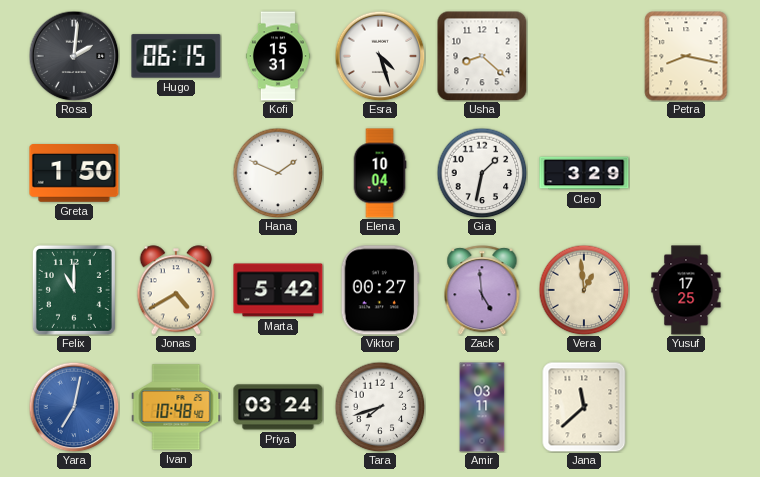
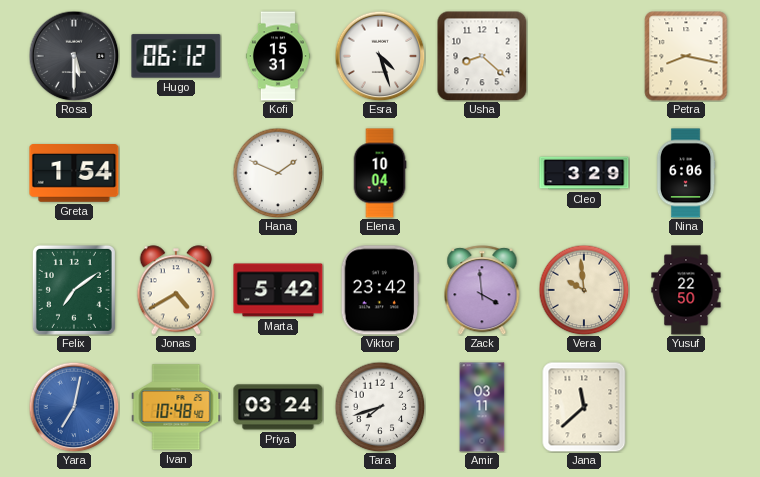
Rosa: 2:01 -> 5:30 (74, 56)
Hugo: 06:15 -> 06:12 (176, 56)
Greta: 1:50 -> 1:54 (74, 174)
Gia: 1:32 -> none (482, 173)
Nina: none -> 6:06 (686, 173)
Felix: 11:00 -> 7:09 (74, 290)
Viktor: 00:27 -> 23:42 (380, 290)
Zack: 4:59 -> 3:59 (482, 290)
Vera: 12:59 -> 9:59 (584, 290)
Yusuf: 17:25 -> 22:50 (686, 290)
